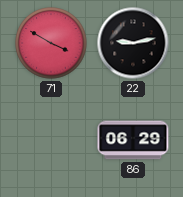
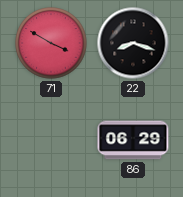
22: 9:13 -> 8:18 (133, 43)
